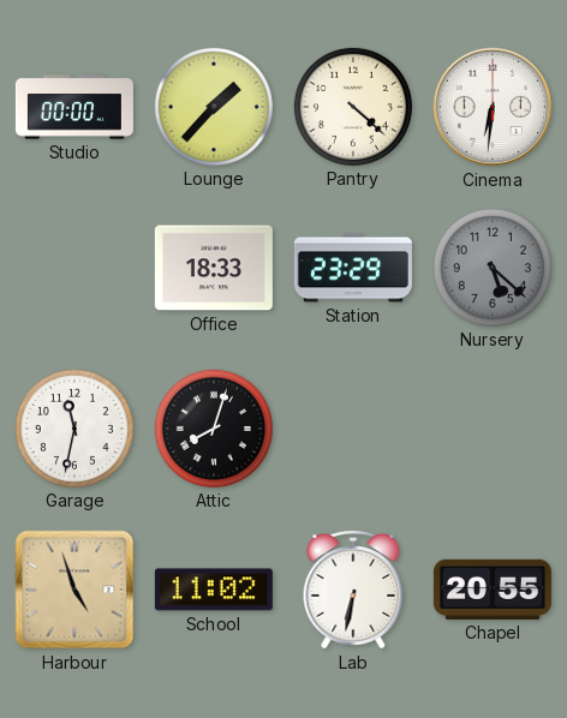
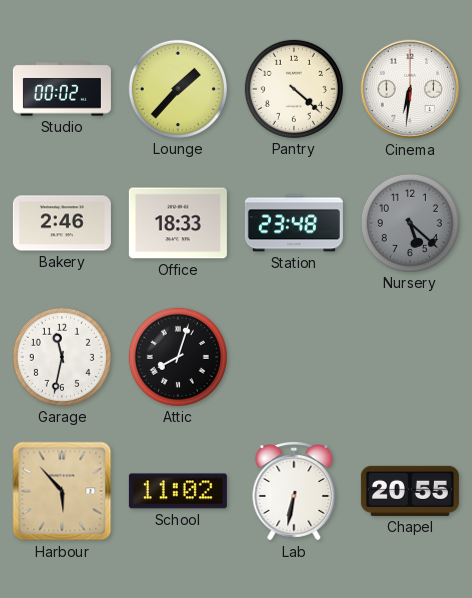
Studio: 00:00 -> 00:02 (62, 89)
Bakery: none -> 2:46 (62, 223)
Station: 23:29 -> 23:48 (294, 223)
Harbour: 4:57 -> 5:53 (62, 491)
